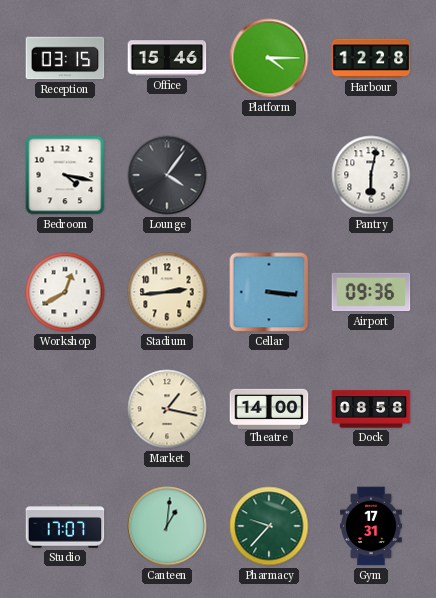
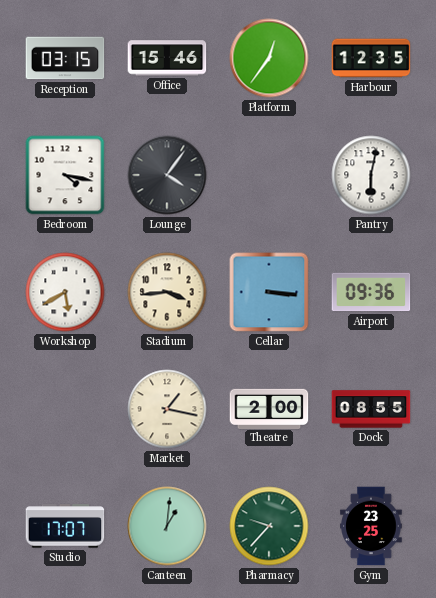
Platform: 4:15 -> 12:36 (269, 58)
Harbour: 12:28 -> 12:35 (371, 58)
Workshop: 12:40 -> 5:40 (65, 292)
Stadium: 2:44 -> 3:44 (167, 292)
Theatre: 14:00 -> 2:00 (269, 408)
Dock: 08:58 -> 08:55 (371, 409)
Gym: 17:31 -> 23:25 (371, 526)
